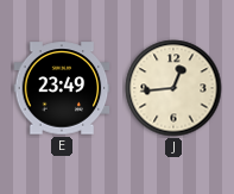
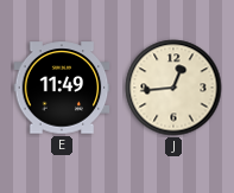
E: 23:49 -> 11:49 (62, 88)
